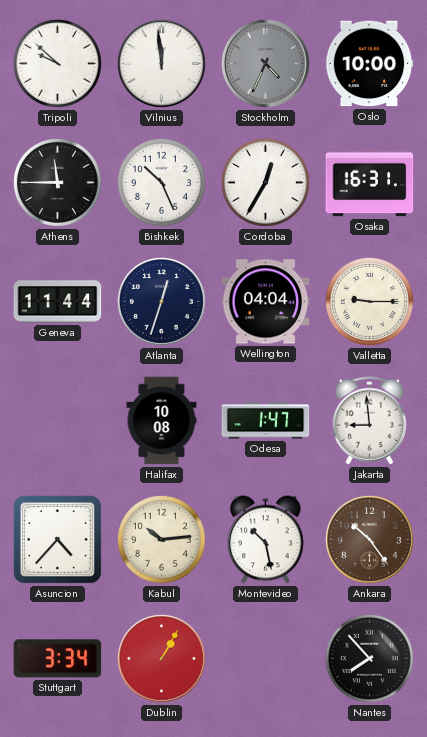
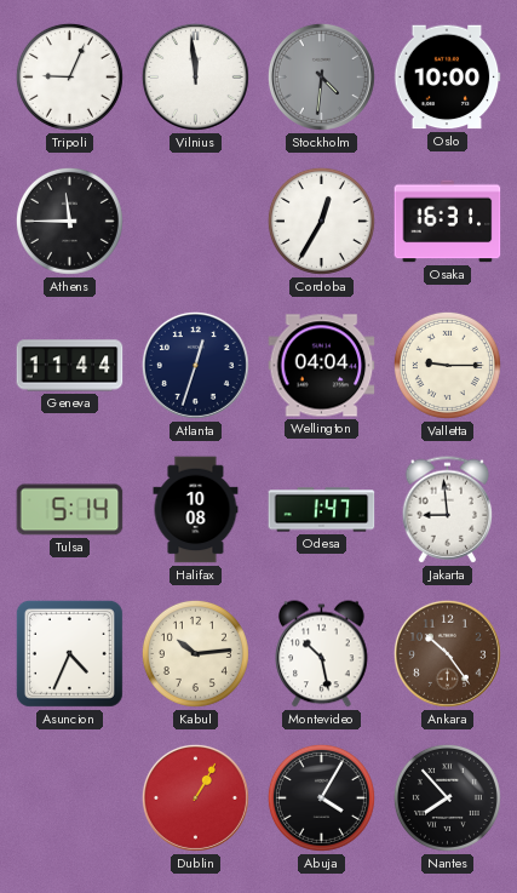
Tripoli: 9:52 -> 9:04 (69, 76)
Stockholm: 4:34 -> 4:31 (321, 76)
Bishkek: 10:26 -> none (161, 182)
Tulsa: none -> 5:14 (70, 510)
Asuncion: 4:37 -> 4:34 (69, 653)
Stuttgart: 3:34 -> none (58, 659)
Abuja: none -> 4:05 (321, 797)
